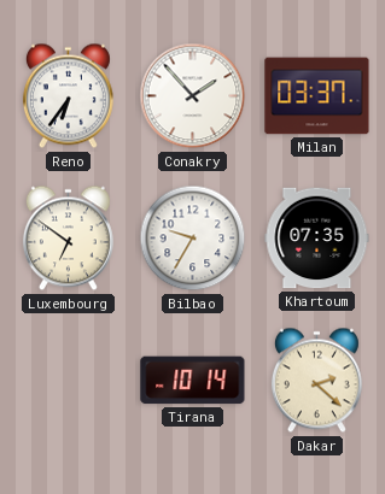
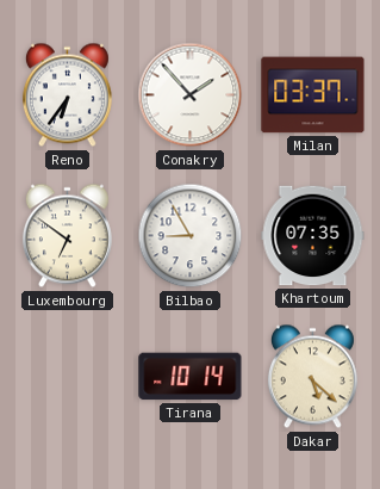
Bilbao: 9:35 -> 8:55 (191, 236)
Dakar: 2:22 -> 5:22 (312, 377)
